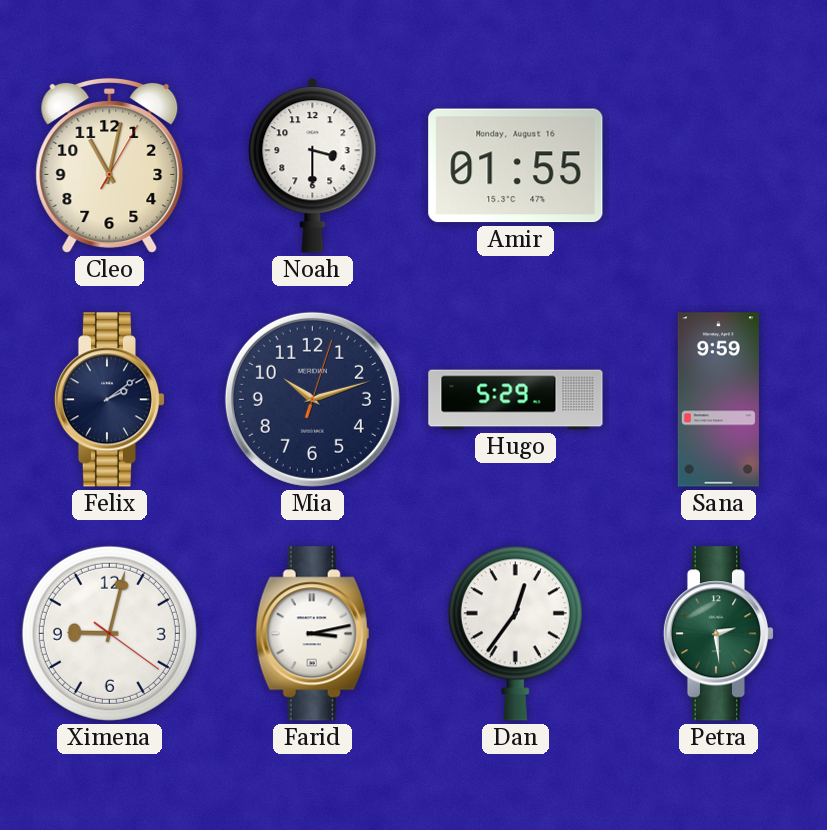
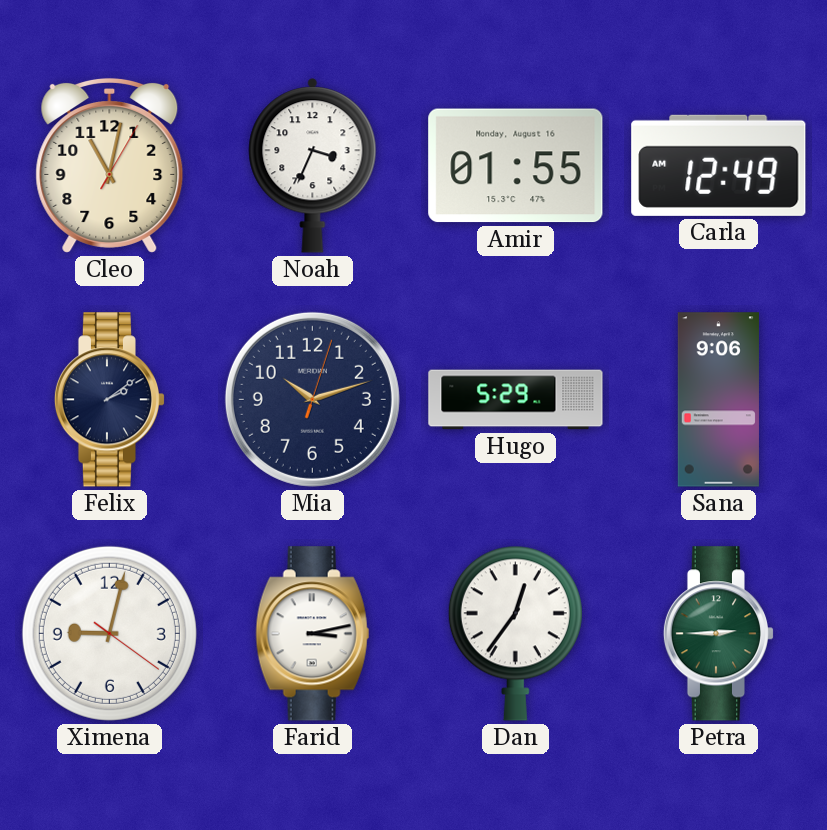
Noah: 3:30 -> 3:34 (313, 166)
Carla: none -> 12:49 (719, 165)
Sana: 9:59 -> 9:06 (718, 400)
Petra: 2:29 -> 2:45 (719, 634)
